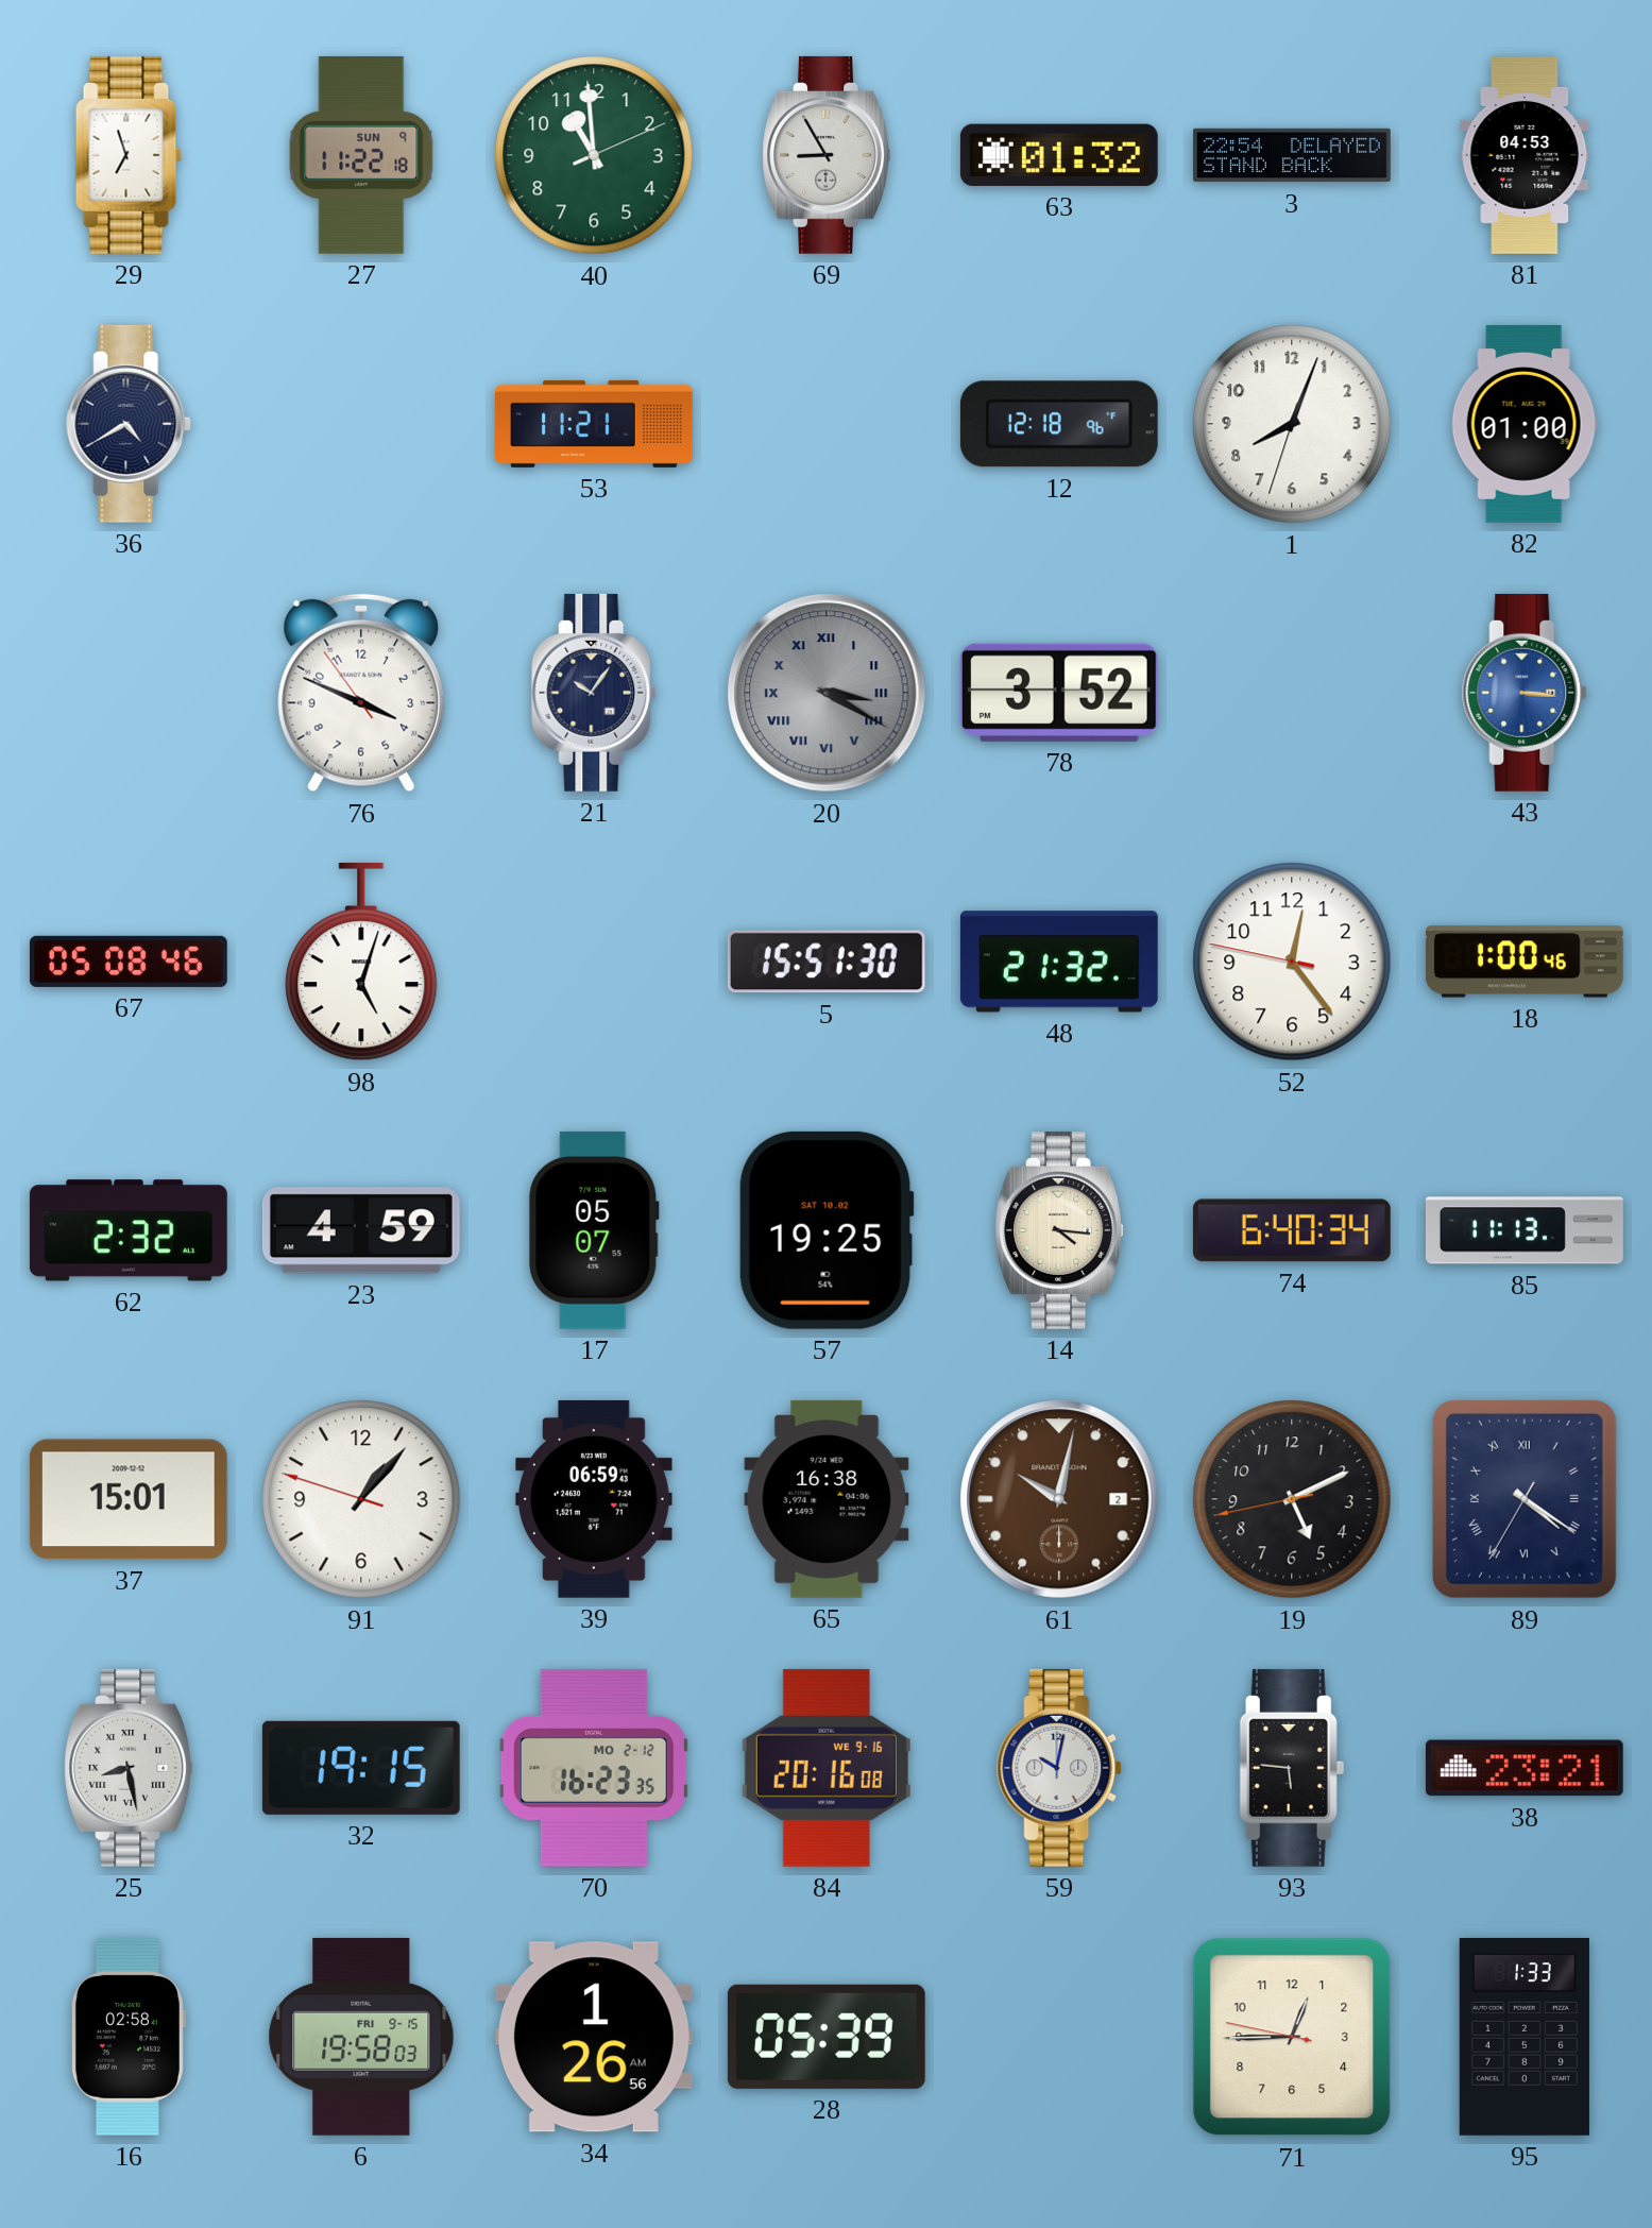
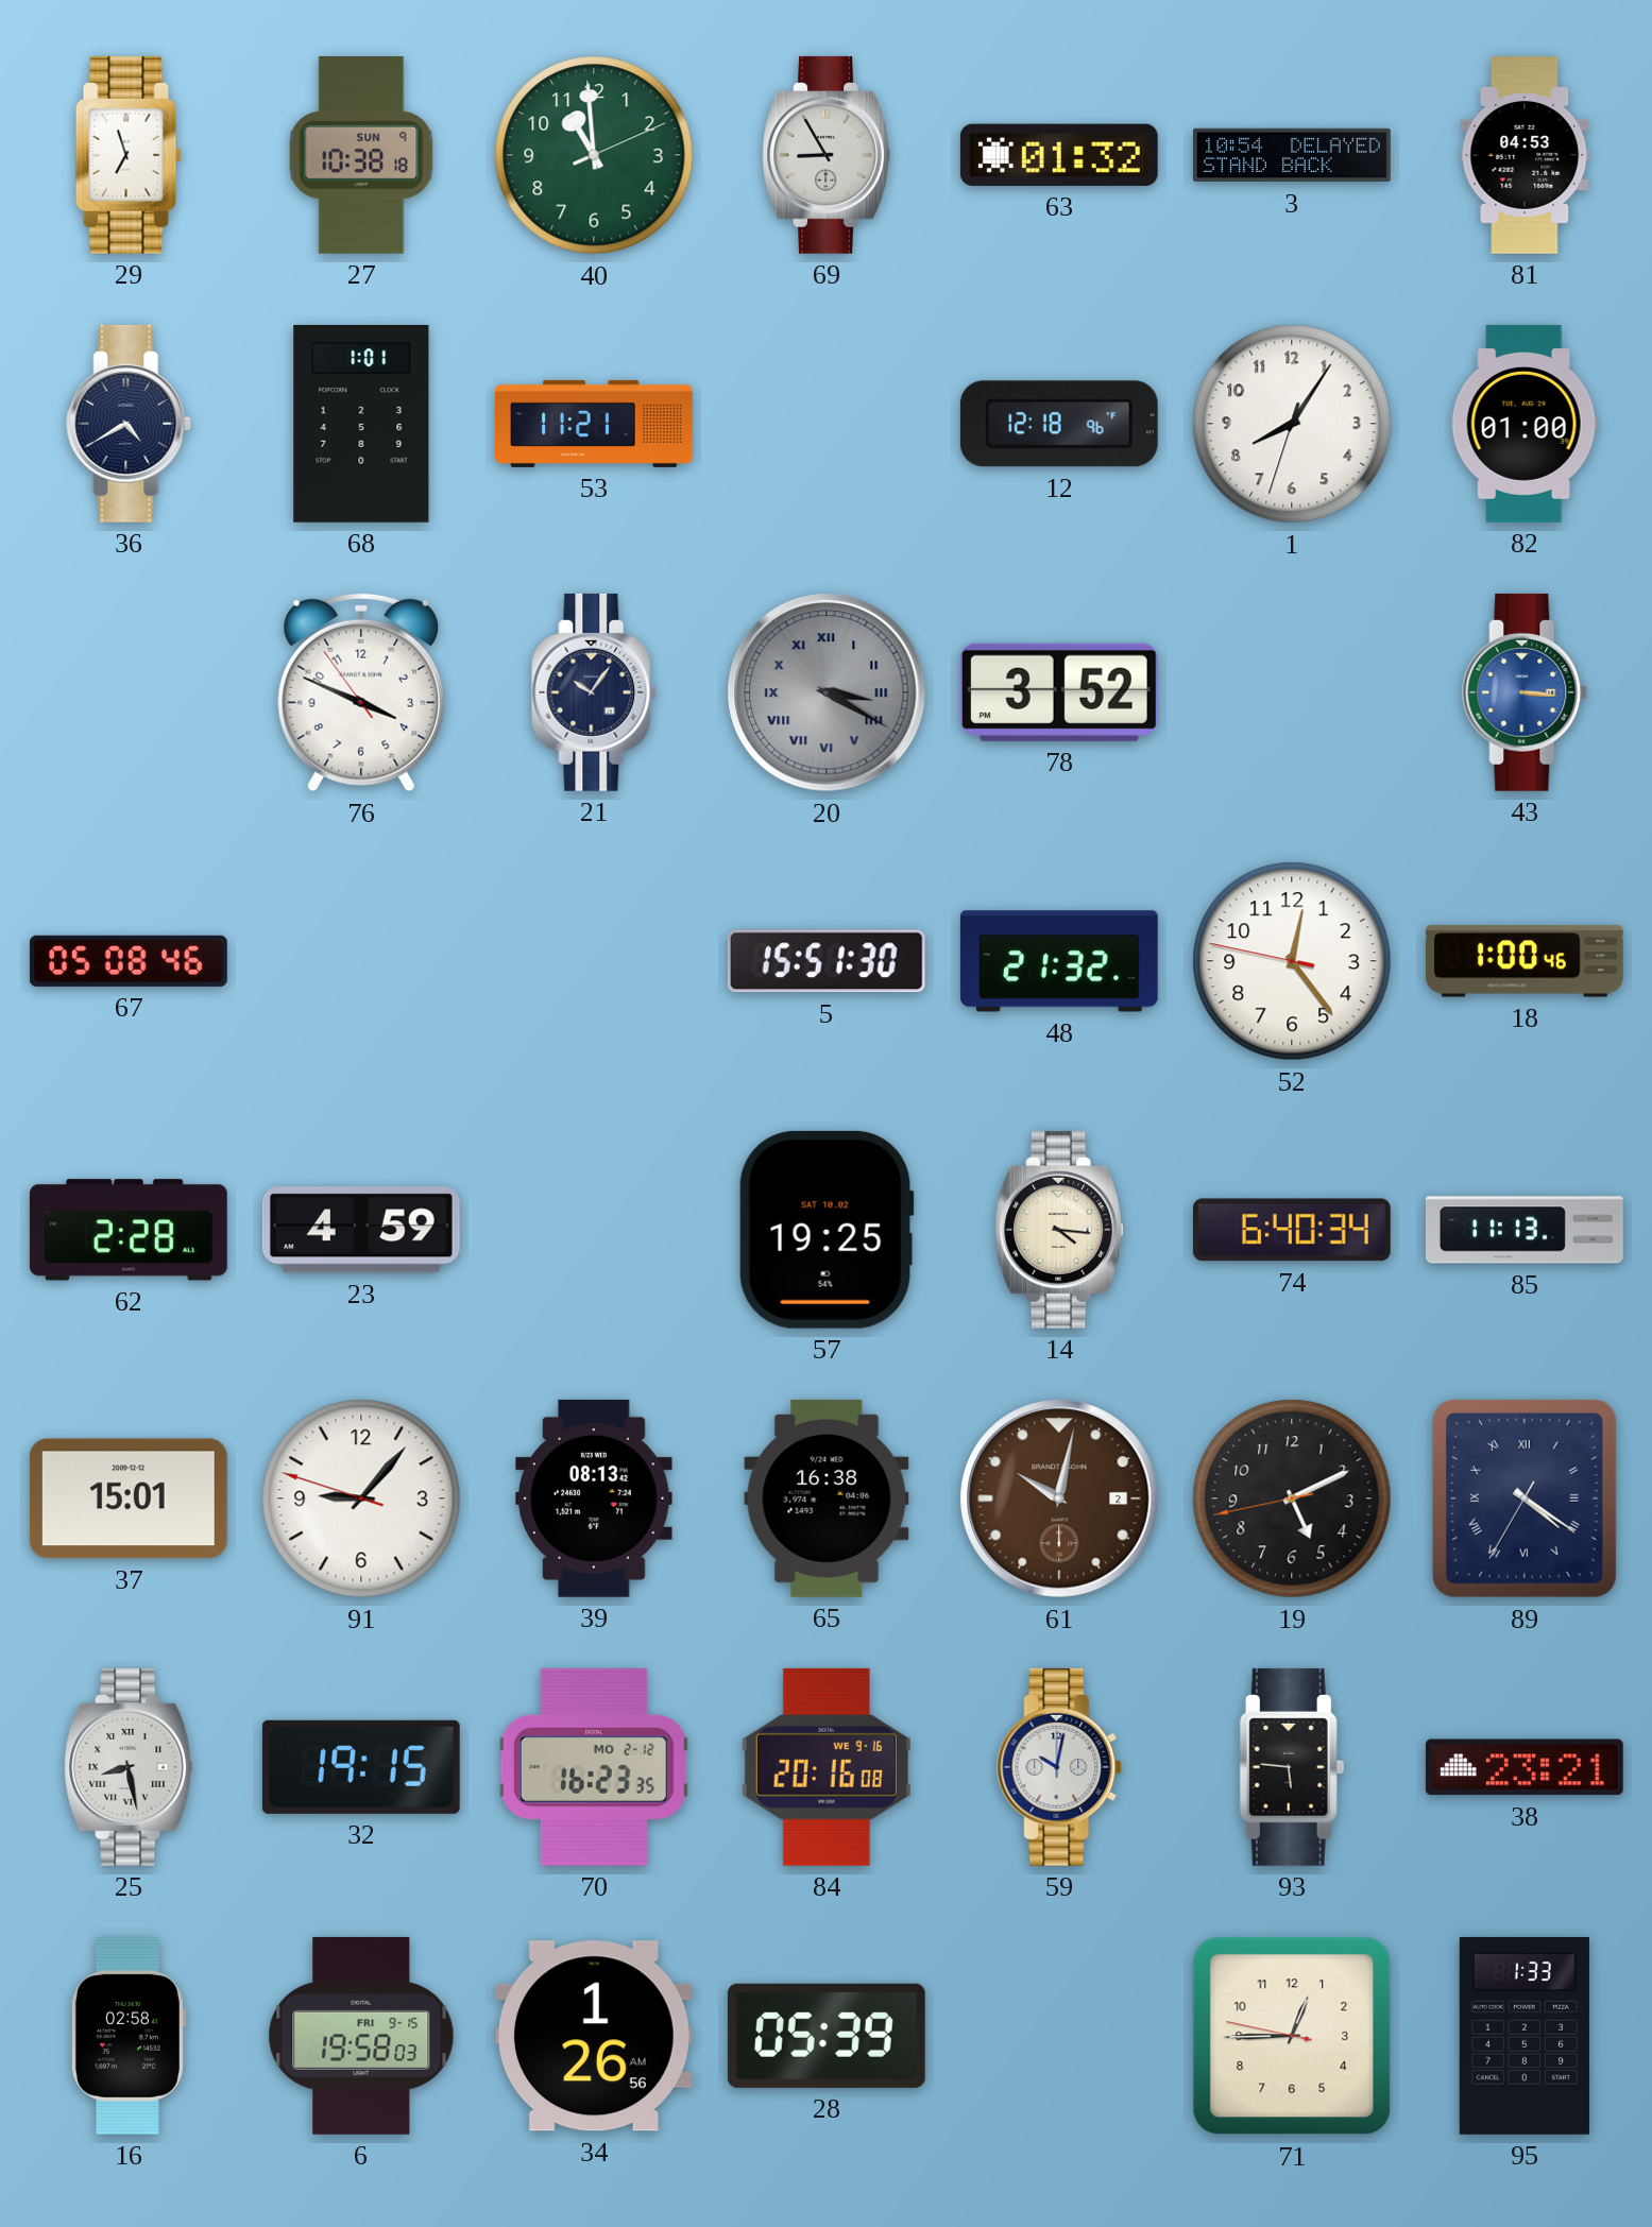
27: 11:22 -> 10:38 (361, 155)
3: 22:54 -> 10:54 (1292, 155)
68: none -> 1:01 (361, 424)
1: 8:03 -> 8:05 (1292, 424)
98: 5:03 -> none (361, 962)
62: 2:32 -> 2:28 (129, 1230)
17: 05:07 -> none (594, 1230)
91: 1:06 -> 9:06 (361, 1498)
39: 06:59 -> 08:13 (595, 1498)
